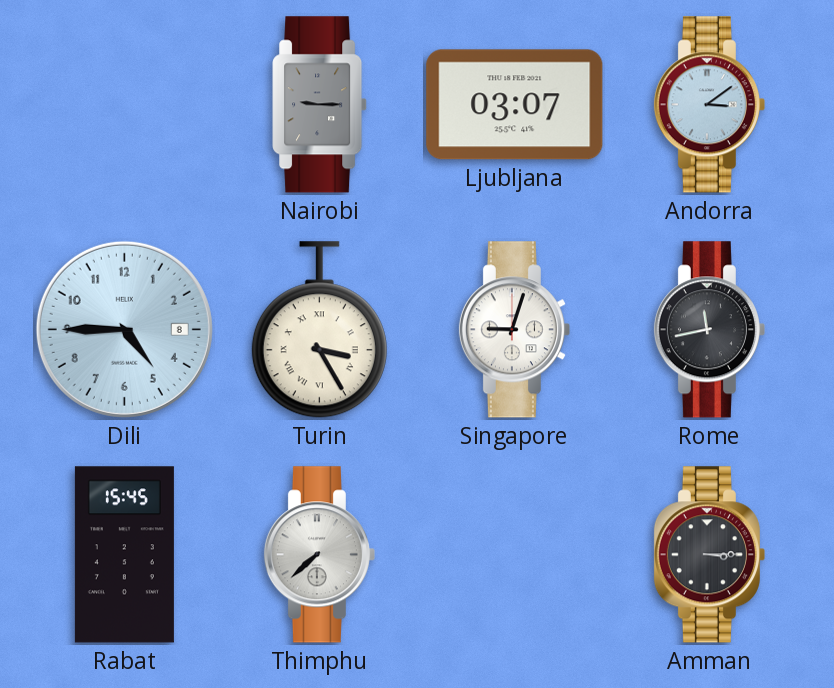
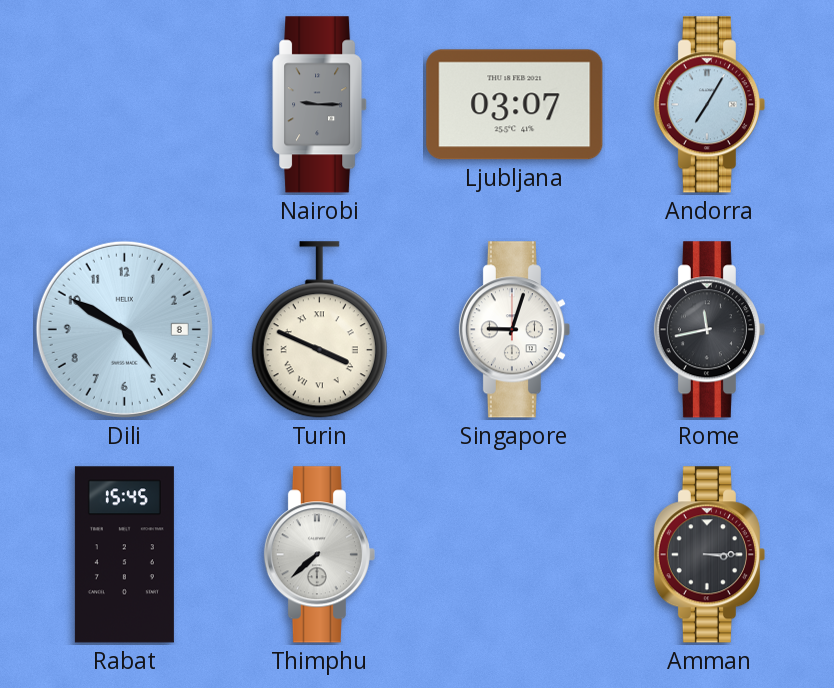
Andorra: 3:09 -> 7:05 (709, 105)
Dili: 4:45 -> 4:50 (124, 329)
Turin: 3:25 -> 3:49 (319, 330)
